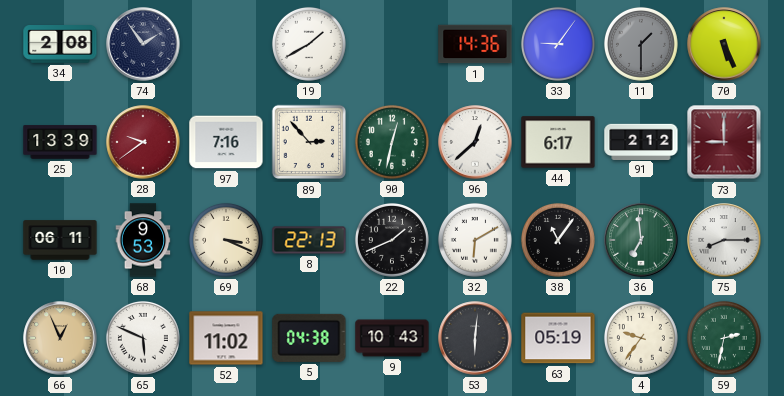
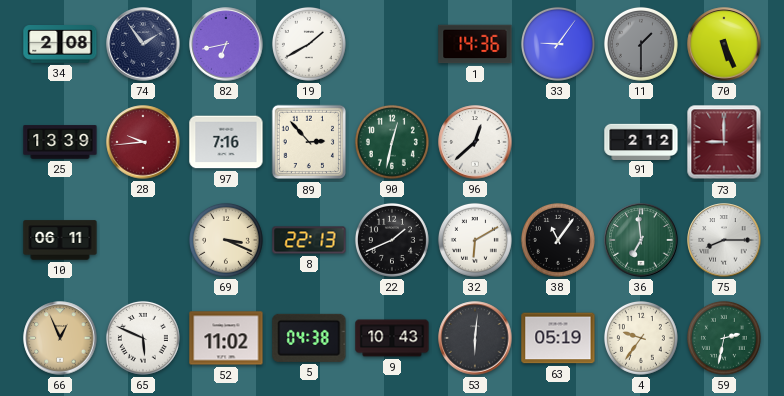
82: none -> 6:43 (226, 44)
28: 9:39 -> 9:44 (143, 142)
44: 6:17 -> none (558, 142)
68: 9:53 -> none (143, 240)
